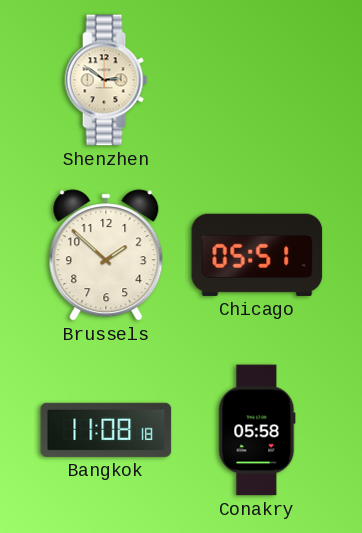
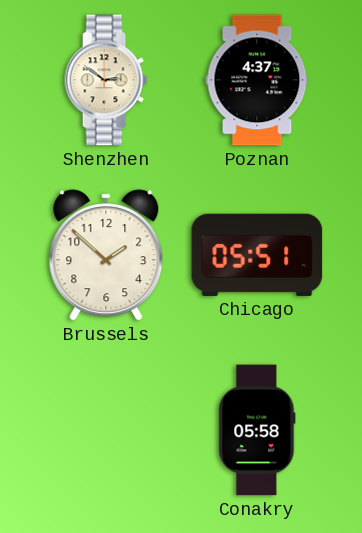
Poznan: none -> 4:37 (257, 80)
Bangkok: 11:08 -> none (106, 430)
